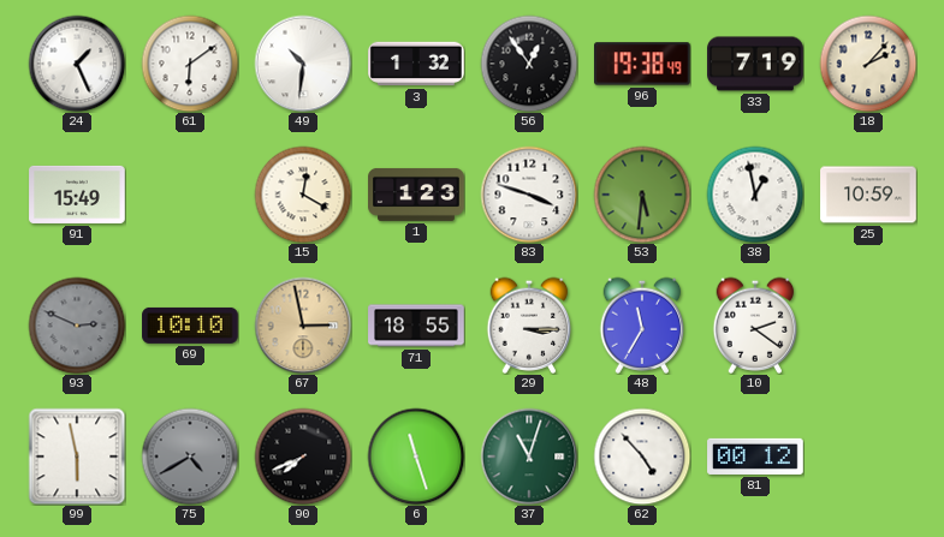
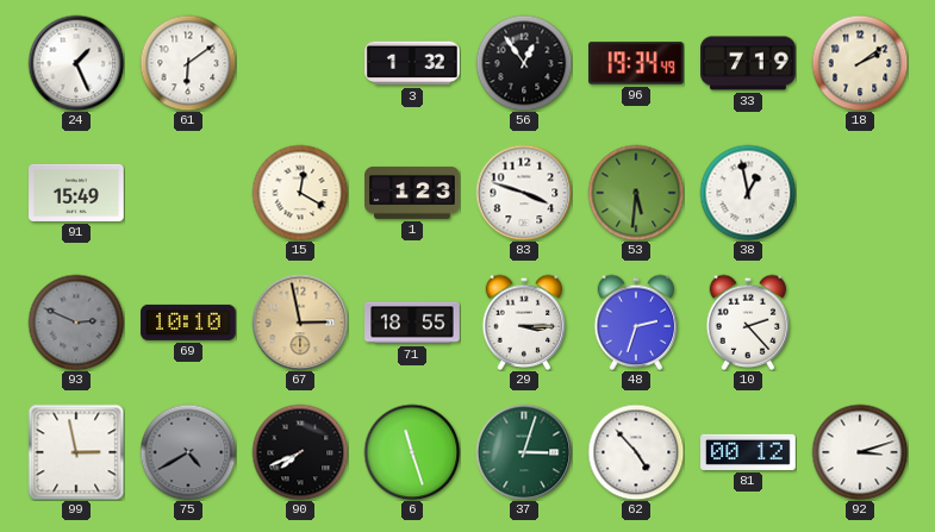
49: 10:31 -> none (303, 64)
96: 19:38 -> 19:34 (637, 63)
18: 2:07 -> 2:09 (860, 63)
25: 10:59 -> none (868, 195)
48: 11:35 -> 2:33 (636, 323)
10: 2:21 -> 2:23 (748, 323)
99: 5:58 -> 2:58 (76, 452)
37: 11:03 -> 3:03 (524, 452)
92: none -> 3:12 (860, 452)
